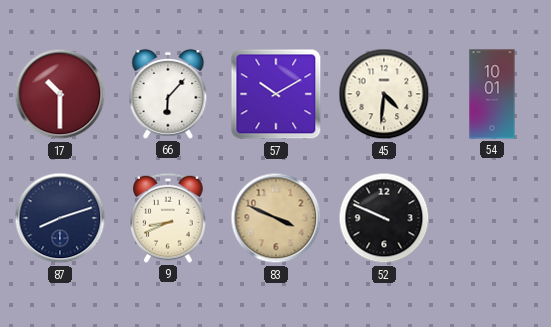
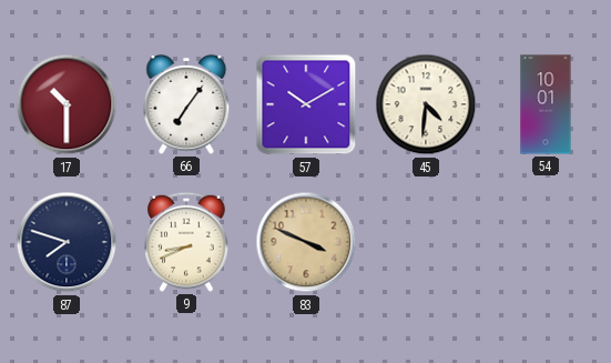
66: 6:07 -> 7:06 (186, 104)
87: 8:12 -> 7:48 (67, 242)
52: 9:49 -> none (384, 218)
